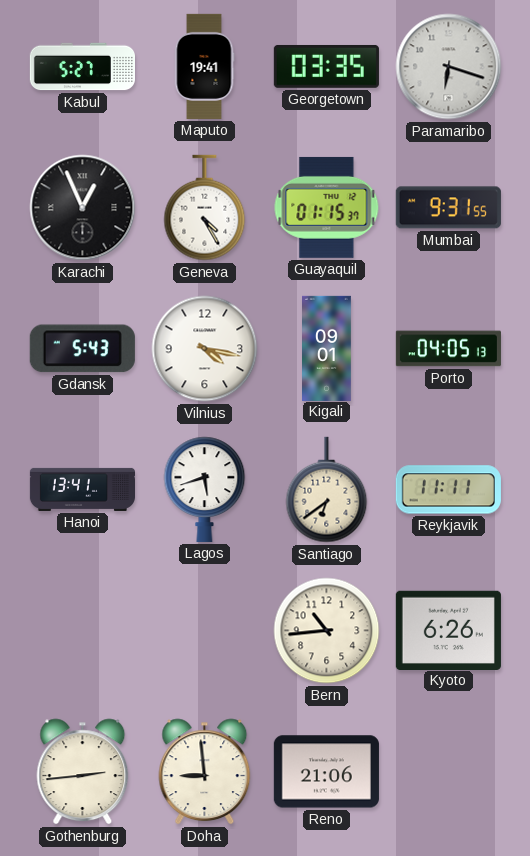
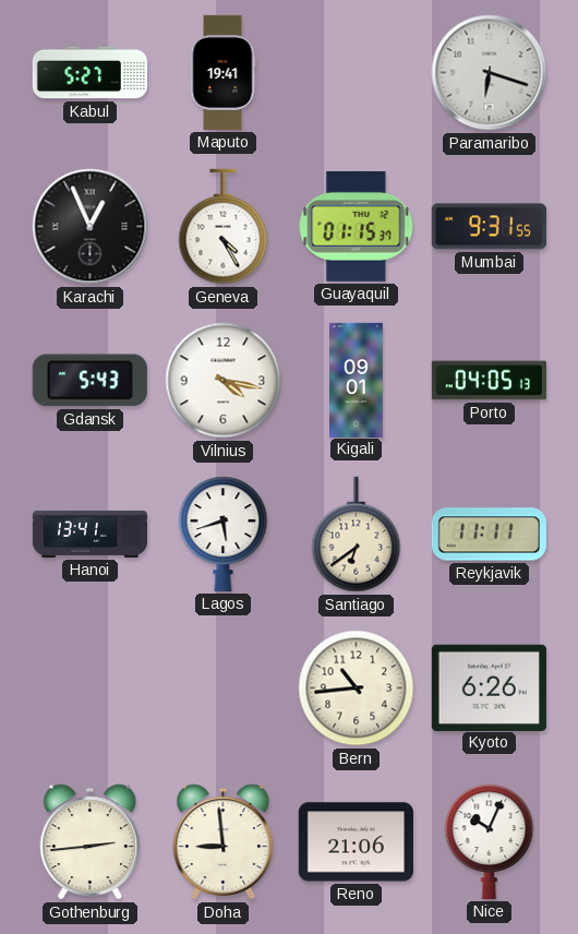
Georgetown: 03:35 -> none (326, 66)
Nice: none -> 10:04 (490, 841)
